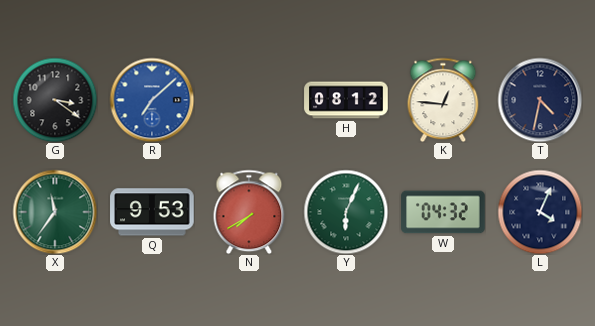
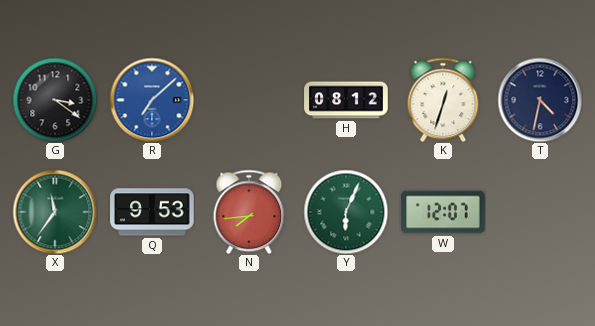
K: 12:46 -> 12:33 (443, 100)
N: 7:40 -> 7:44 (249, 212)
W: 04:32 -> 12:07 (443, 212)
L: 4:04 -> none (540, 212)
